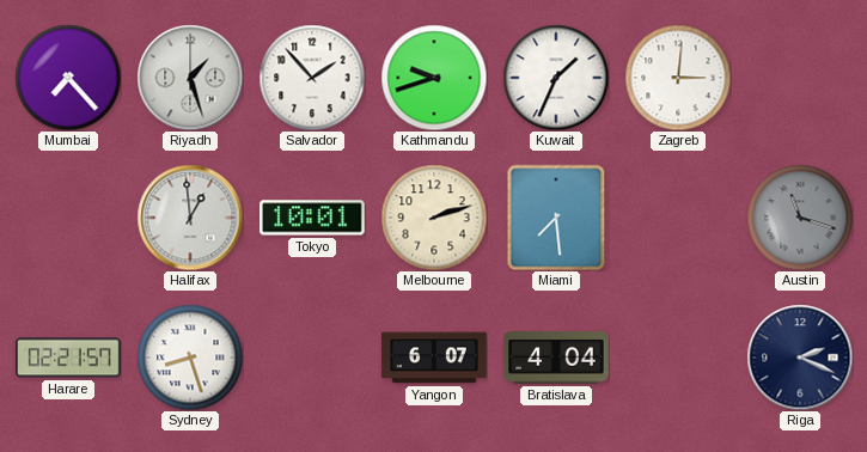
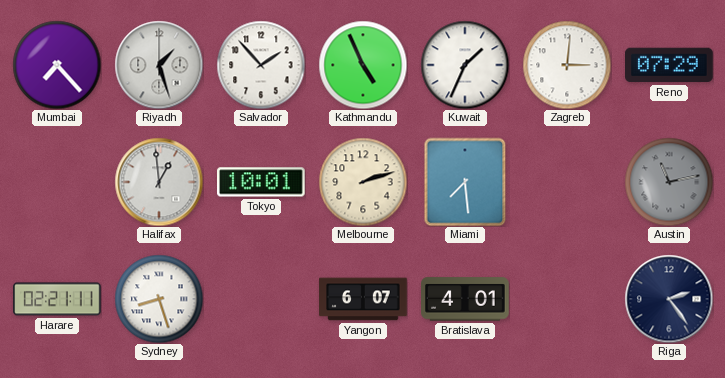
Kathmandu: 9:42 -> 4:56 (363, 65)
Reno: none -> 07:29 (670, 65)
Austin: 11:18 -> 11:13 (669, 182)
Harare: 02:21:57 -> 02:21:11 (57, 299)
Bratislava: 4:04 -> 4:01 (465, 299)
Riga: 2:19 -> 2:24 (669, 299)
